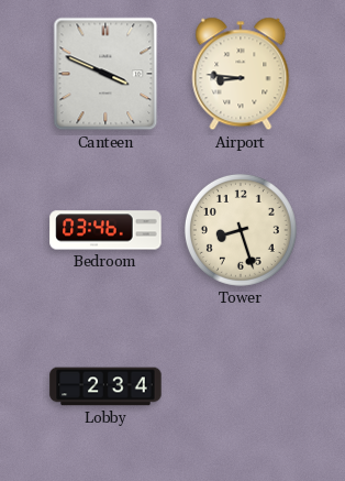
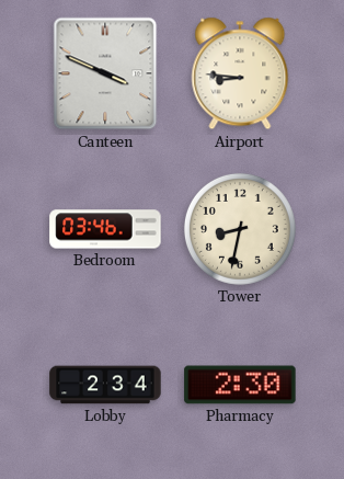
Tower: 8:27 -> 8:32 (240, 229)
Pharmacy: none -> 2:30 (240, 385)
